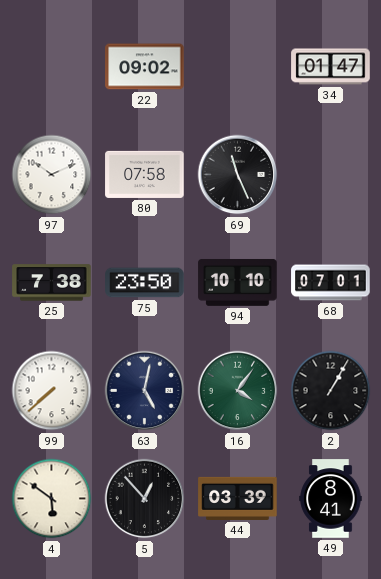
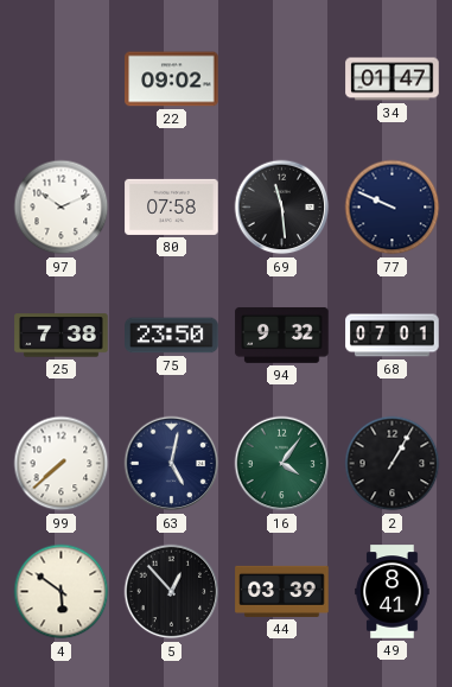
69: 11:26 -> 11:29 (282, 208)
77: none -> 9:49 (393, 208)
94: 10:10 -> 9:32 (282, 335)
